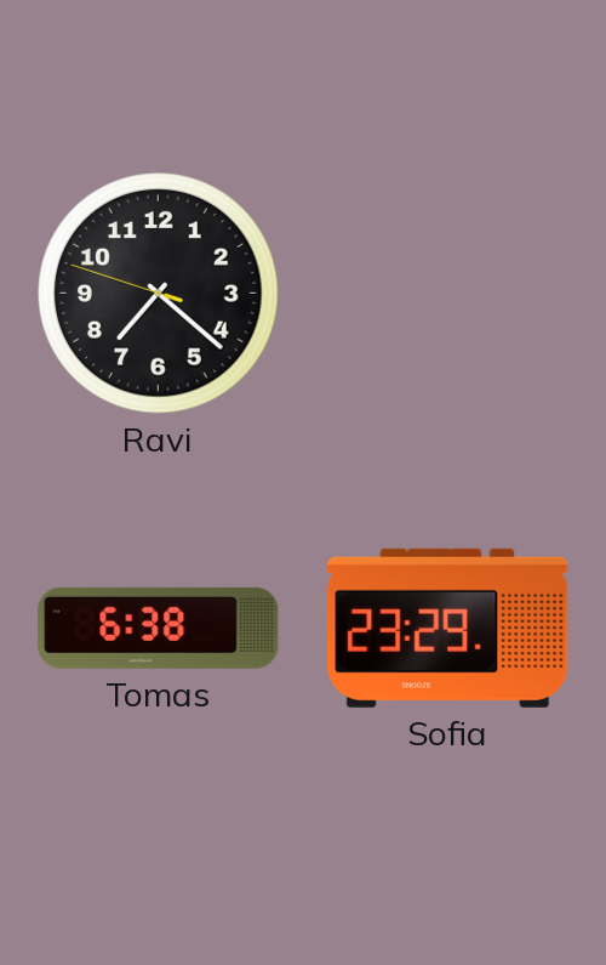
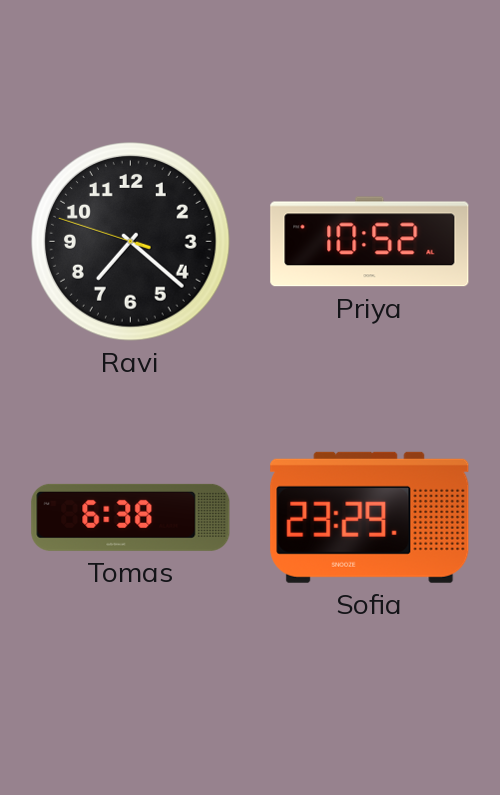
Priya: none -> 10:52 (370, 242)
